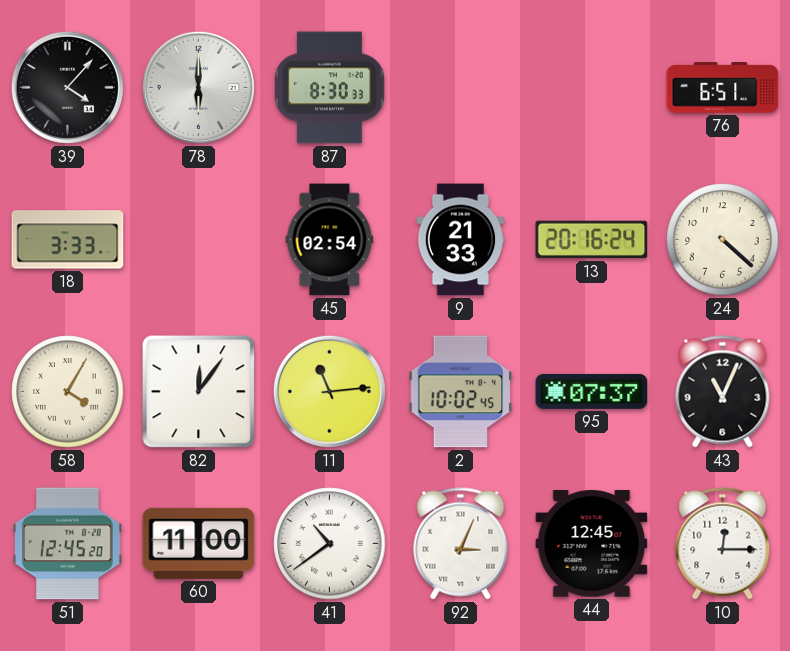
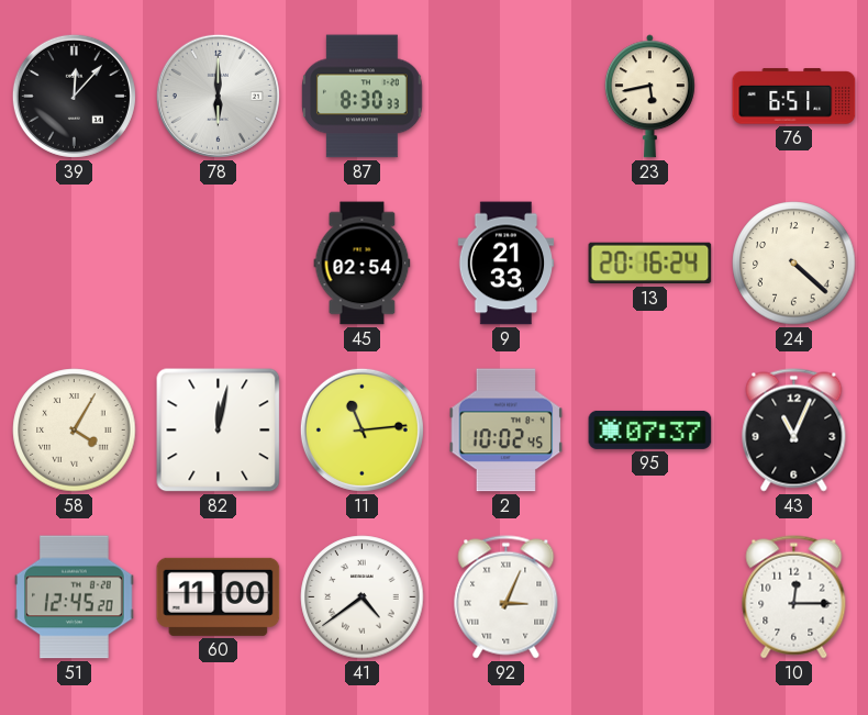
39: 4:07 -> 12:07 (74, 96)
23: none -> 5:43 (649, 97)
18: 3:33 -> none (68, 240)
82: 12:06 -> 12:02 (219, 431)
41: 10:39 -> 4:39 (363, 597)
44: 12:45 -> none (592, 544)
